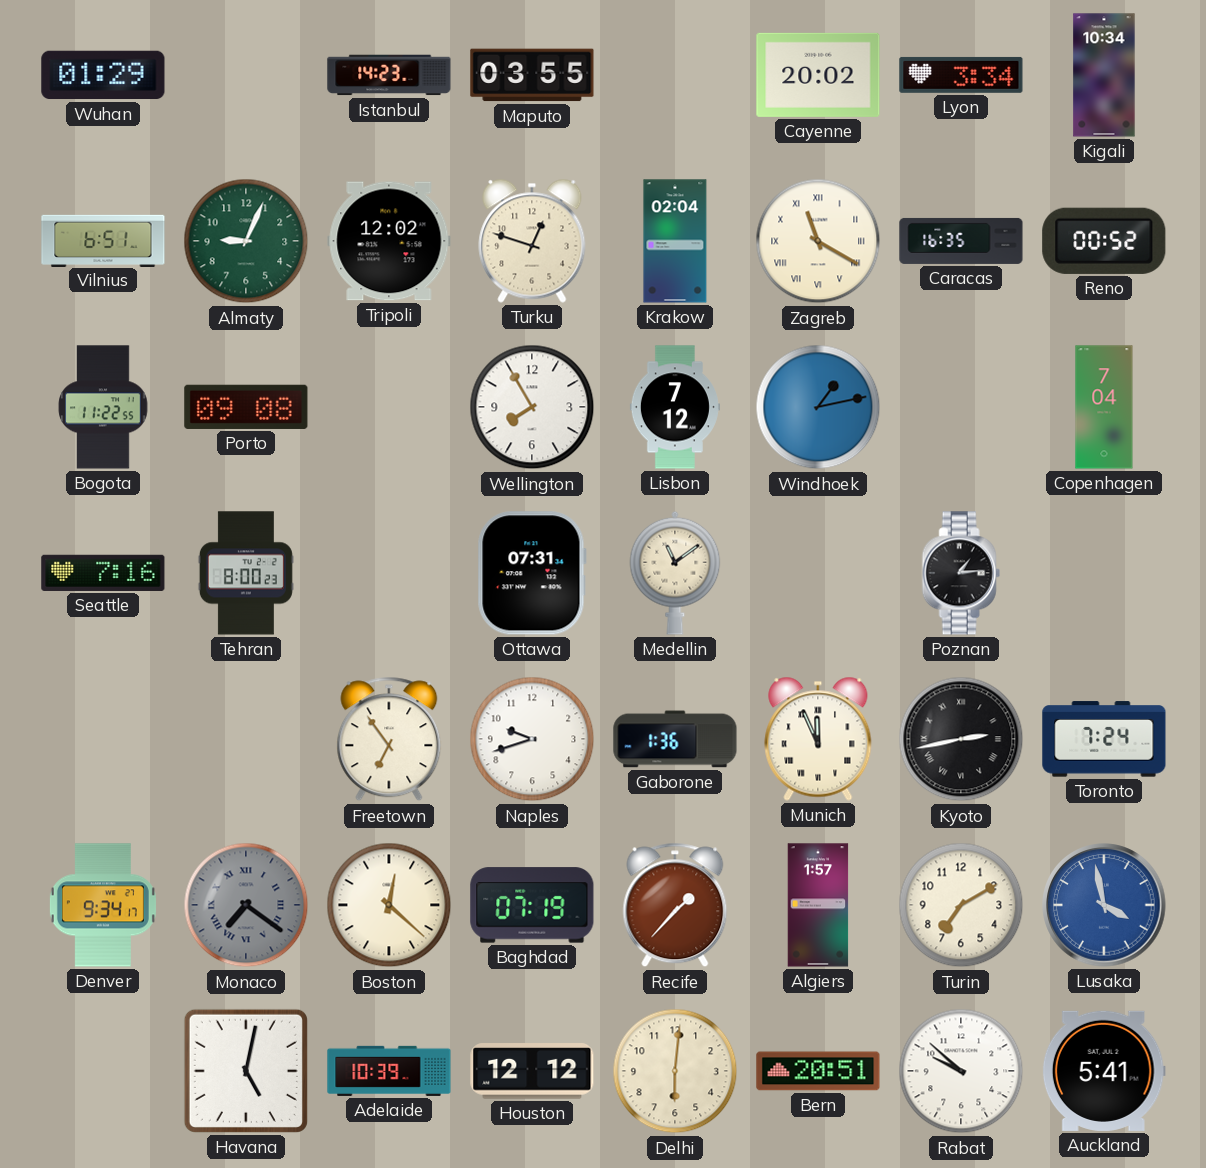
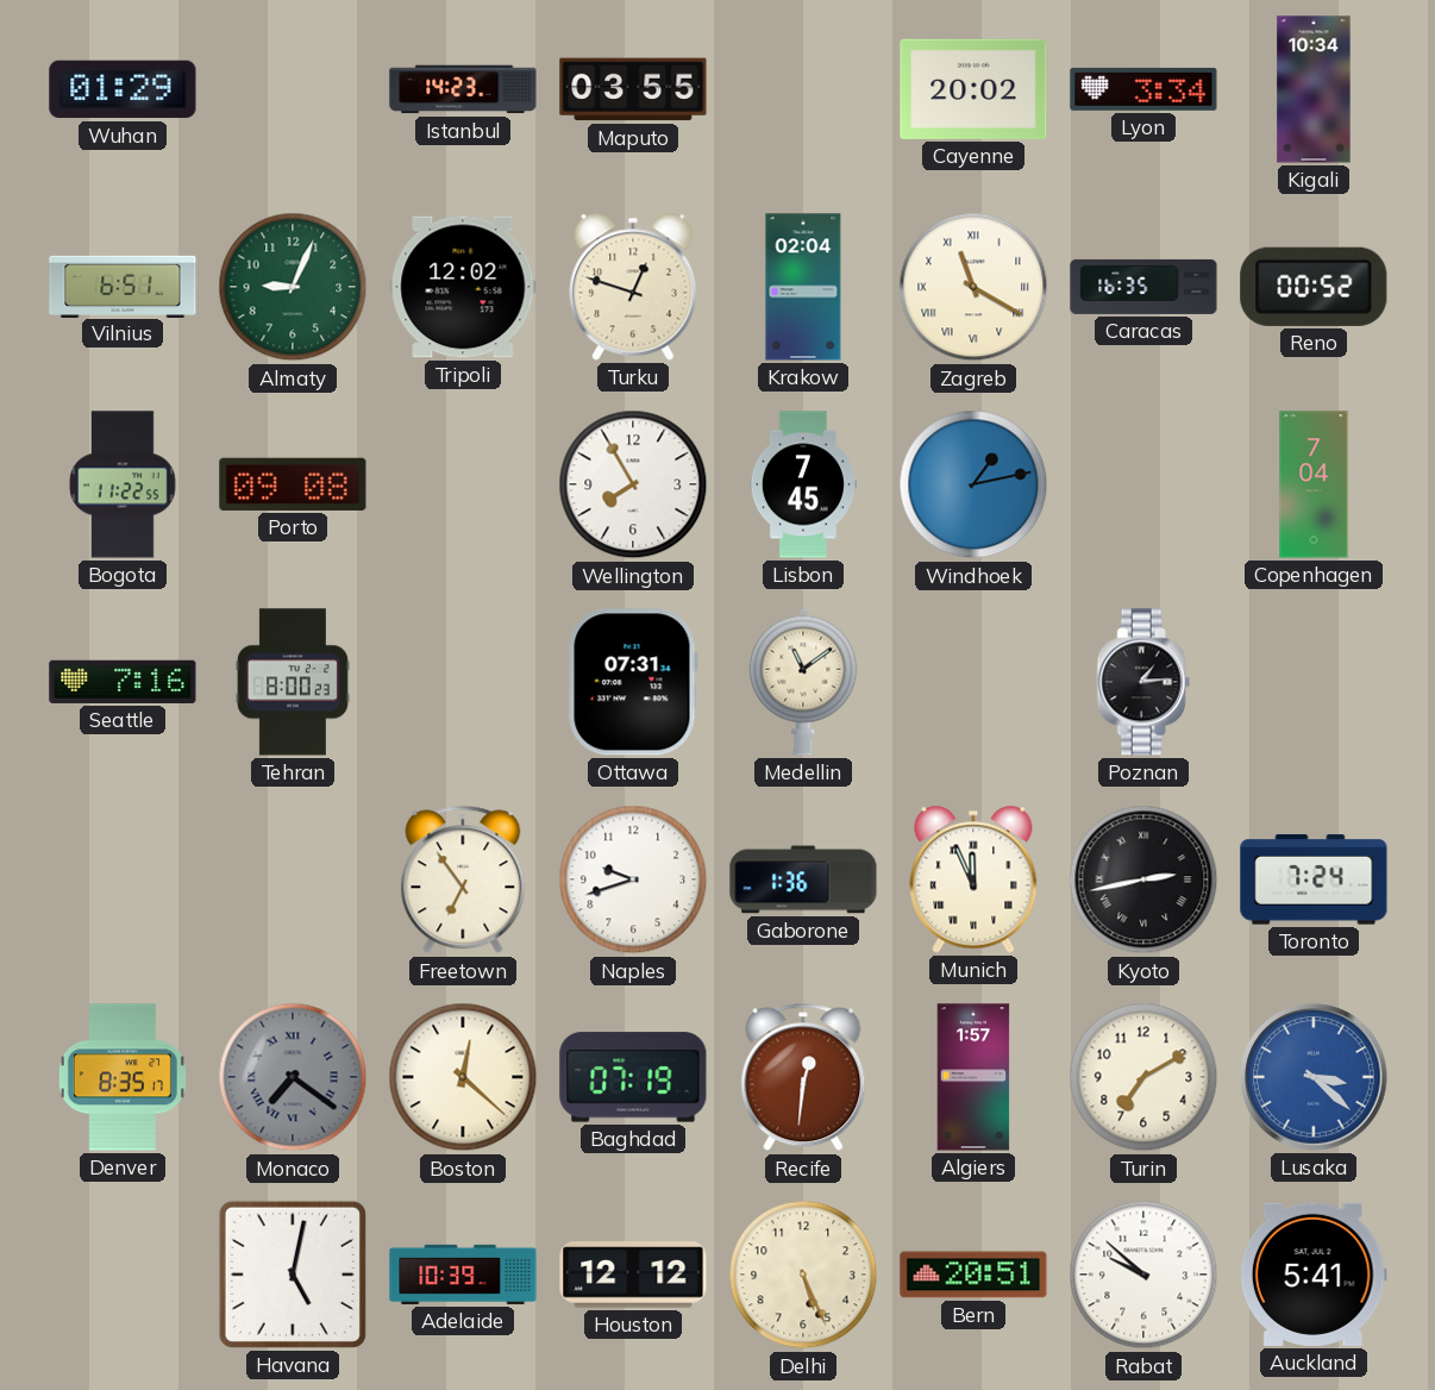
Lisbon: 7:12 -> 7:45 (803, 484)
Denver: 9:34 -> 8:35 (123, 1077)
Recife: 1:37 -> 12:31 (803, 1077)
Lusaka: 3:58 -> 3:22 (1314, 1077)
Delhi: 6:01 -> 5:26 (803, 1275)
